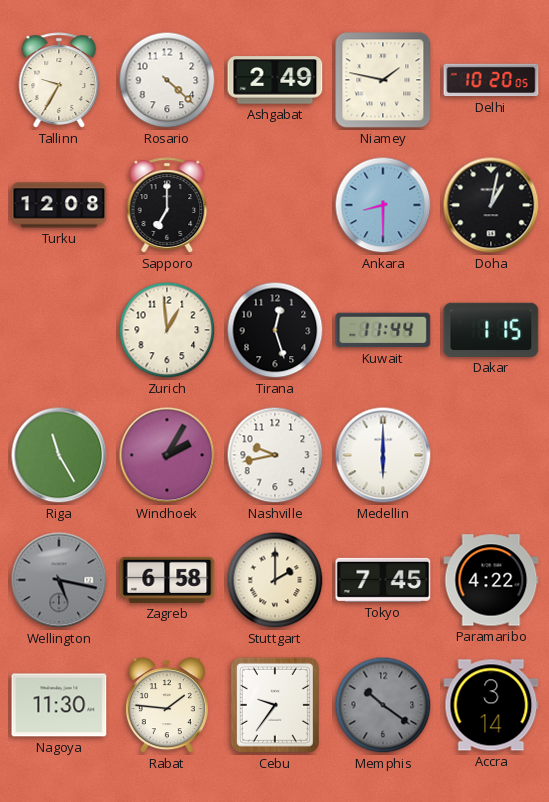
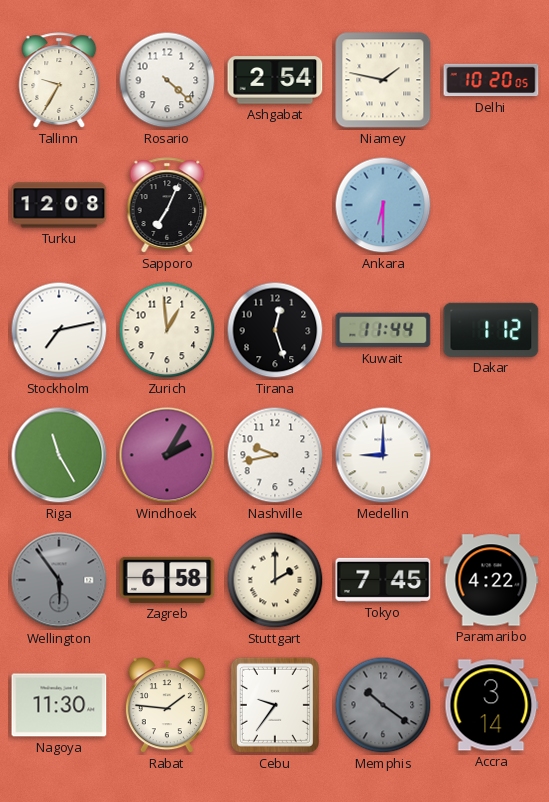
Ashgabat: 2:49 -> 2:54 (275, 80)
Sapporo: 7:00 -> 7:04 (167, 205)
Ankara: 8:30 -> 6:30 (383, 205)
Doha: 1:02 -> none (491, 205)
Stockholm: none -> 7:13 (59, 330)
Dakar: 1:15 -> 1:12 (491, 330)
Medellin: 6:00 -> 9:00 (383, 455)
Wellington: 5:17 -> 5:54 (59, 580)
